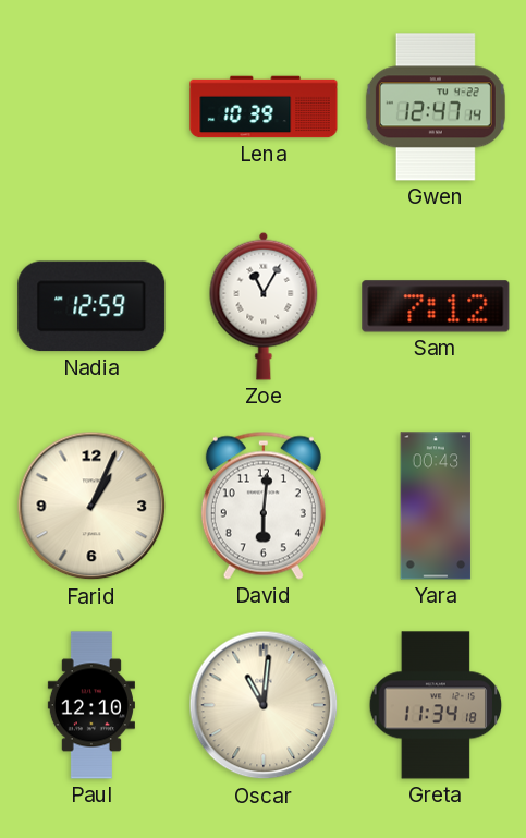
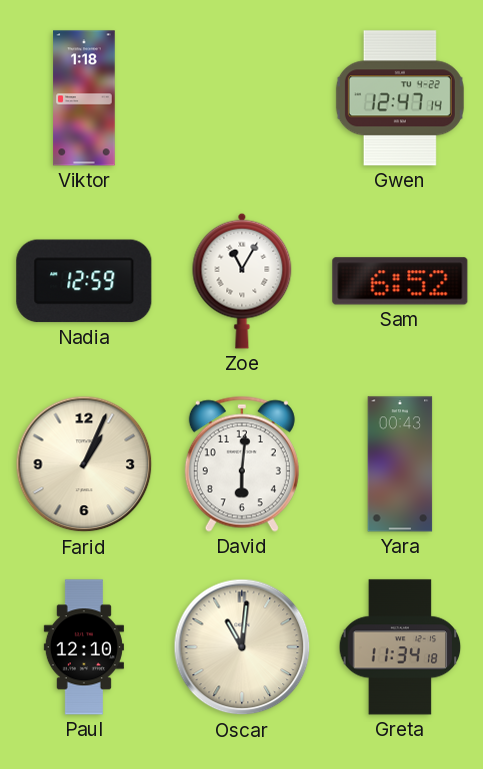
Viktor: none -> 1:18 (84, 98)
Lena: 10:39 -> none (264, 107)
Sam: 7:12 -> 6:52 (400, 281)
